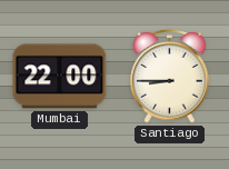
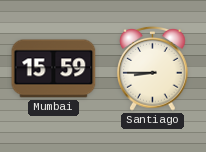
Mumbai: 22:00 -> 15:59 (54, 69)
